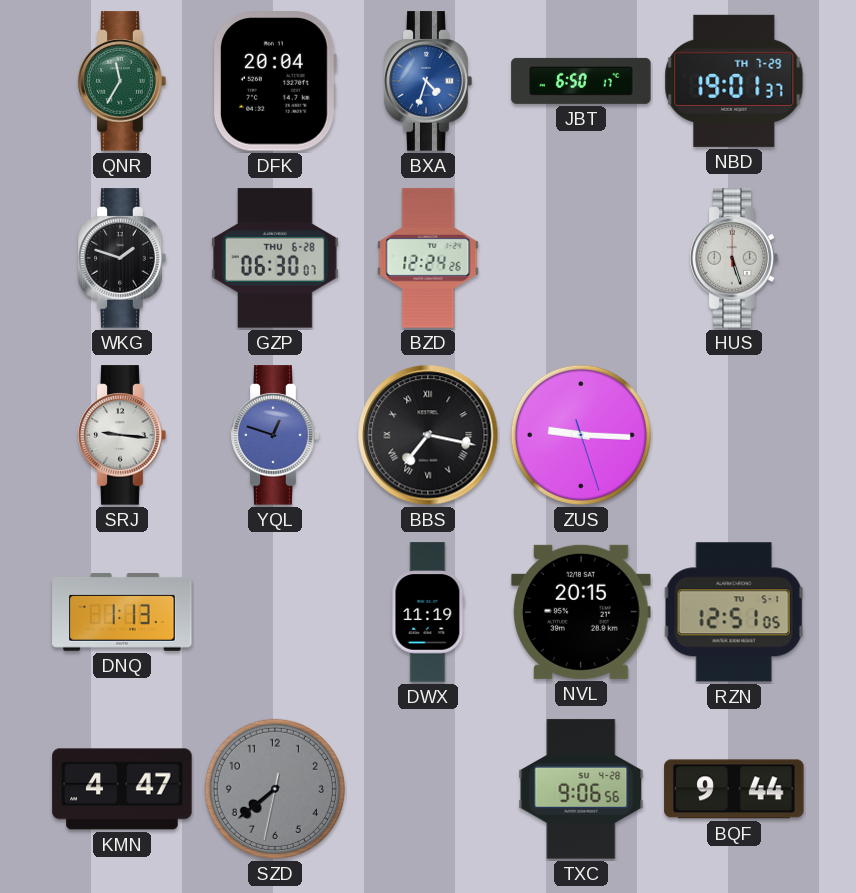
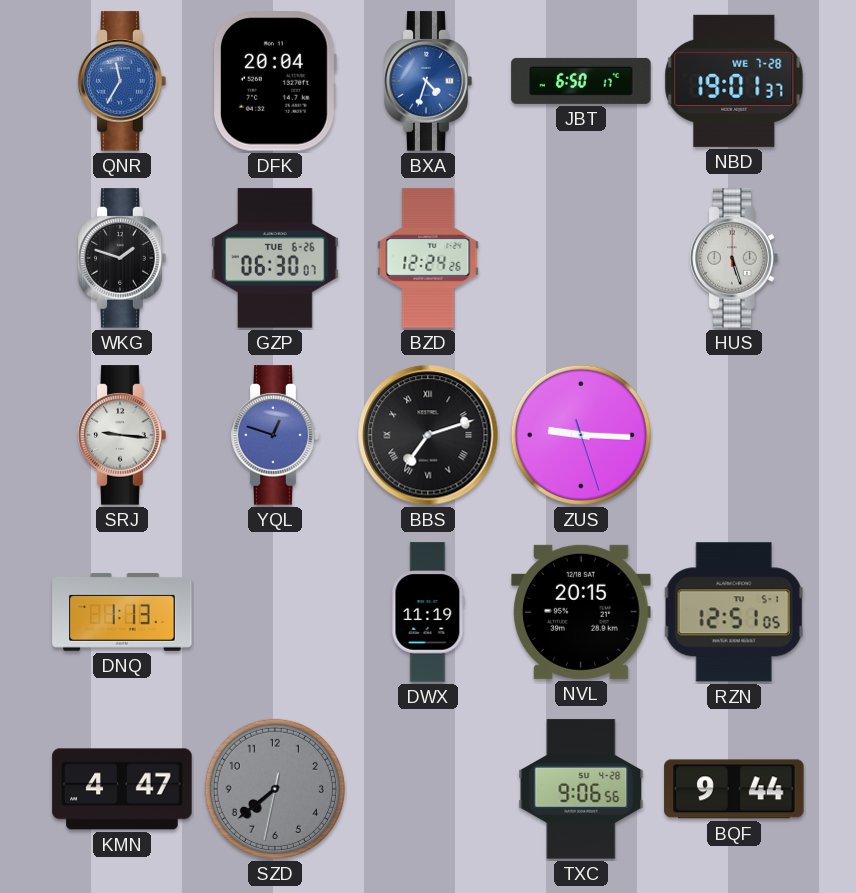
QNR dial: green -> blue (122, 81)
NBD date: TH 7-29 -> WE 7-28 (734, 81)
GZP date: THU 6-28 -> TUE 6-26 (276, 258)
BBS: 7:17 -> 7:12 (428, 435)
